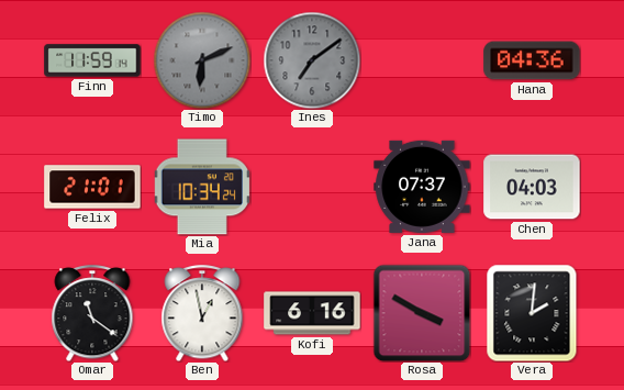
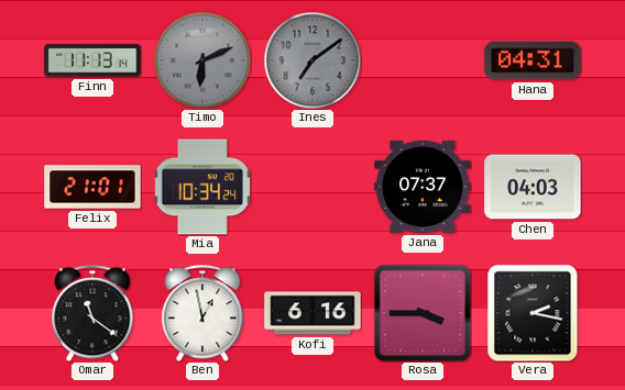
Finn: 11:59 -> 11:13 (92, 60)
Hana: 04:36 -> 04:31 (533, 60)
Rosa: 3:50 -> 3:45 (423, 313)
Vera: 2:01 -> 2:17 (533, 313)
